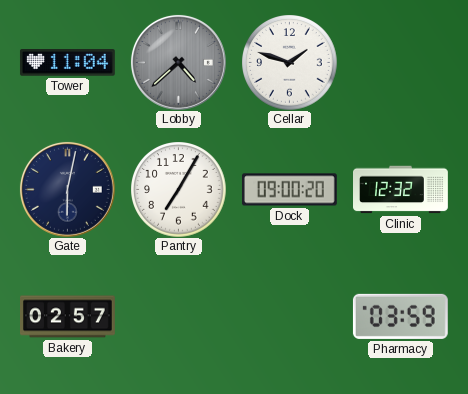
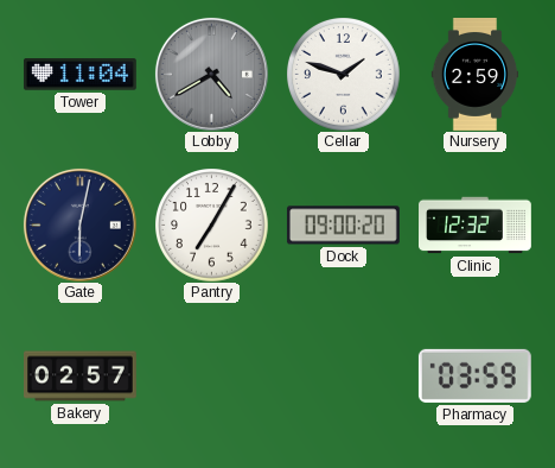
Lobby: 4:38 -> 4:40 (211, 74)
Nursery: none -> 2:59 (476, 75)
